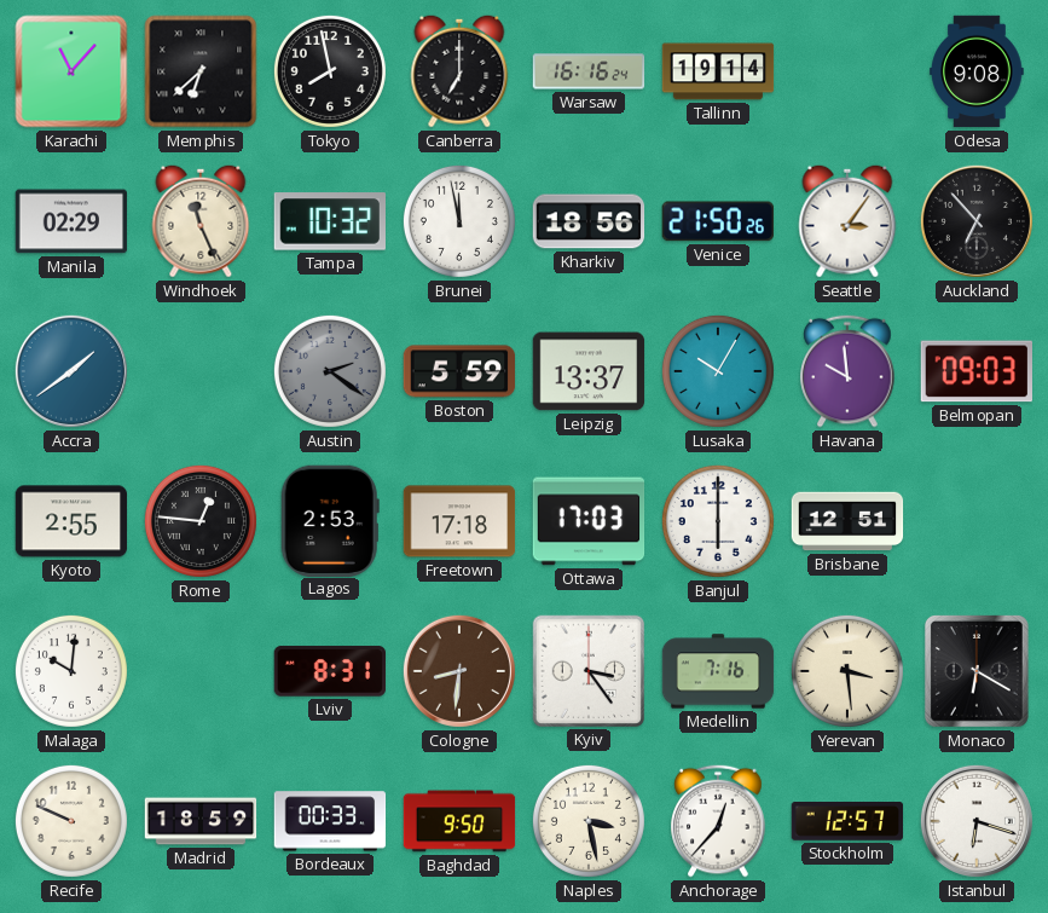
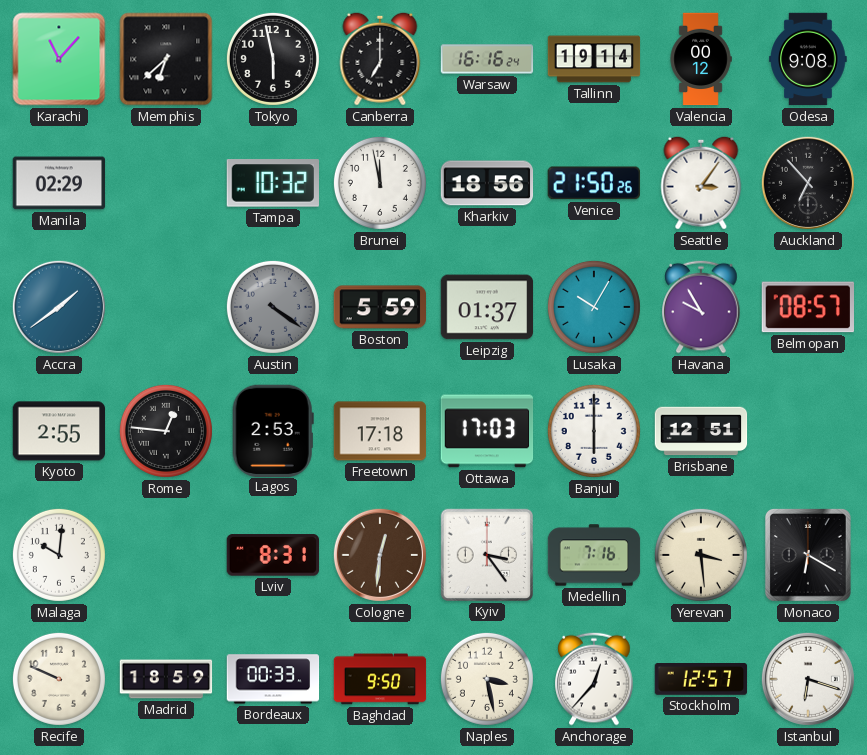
Tokyo: 7:58 -> 5:58 (273, 59)
Valencia: none -> 00:12 (701, 59)
Windhoek: 11:26 -> none (201, 221)
Austin: 2:21 -> 4:21 (273, 307)
Leipzig: 13:37 -> 01:37 (487, 307)
Havana: 9:59 -> 9:55 (701, 307)
Belmopan: 09:03 -> 08:57 (807, 307)
Cologne: 8:31 -> 12:31 (380, 555)
